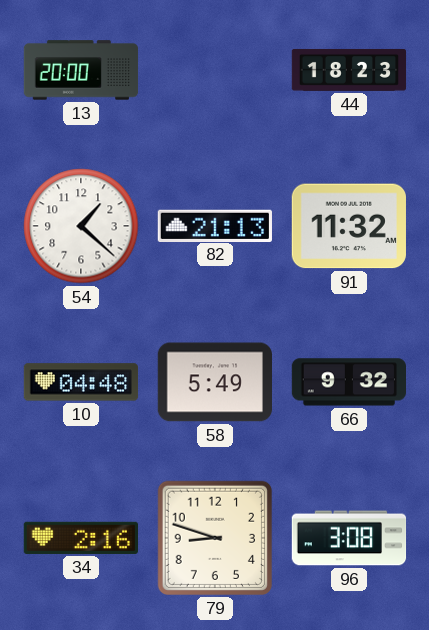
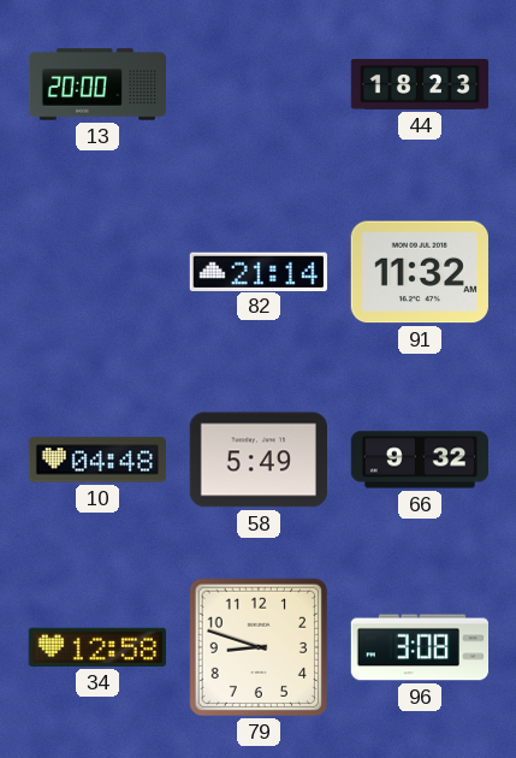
54: 1:22 -> none (81, 226)
82: 21:13 -> 21:14 (259, 271)
34: 2:16 -> 12:58 (96, 647)
